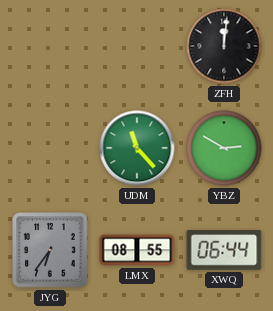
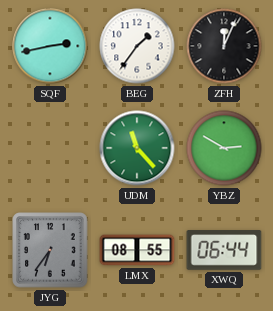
SQF: none -> 2:43 (50, 46)
BEG: none -> 1:36 (137, 46)
ZFH: 12:01 -> 12:04 (224, 46)
